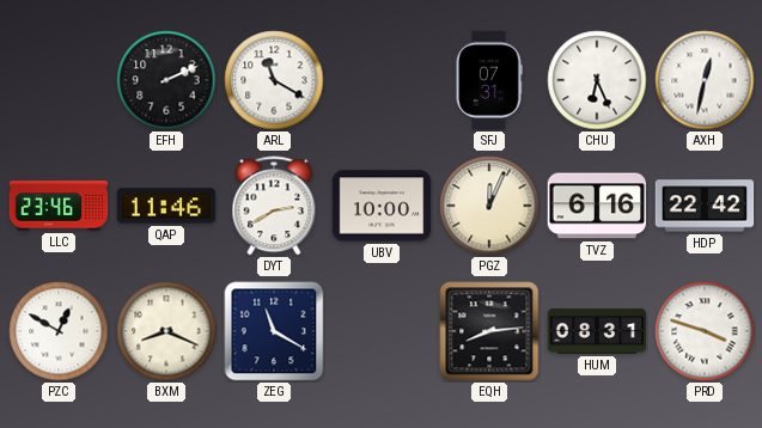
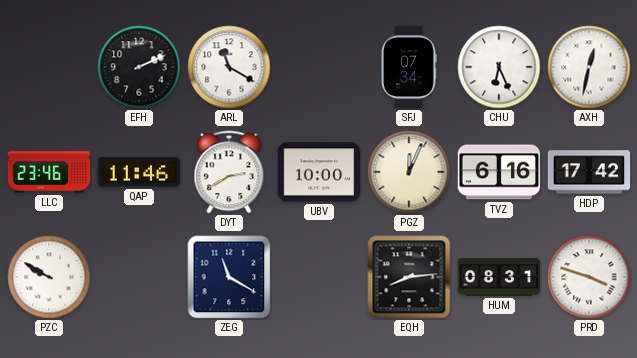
SFJ: 07:31 -> 07:34 (409, 67)
HDP: 22:42 -> 17:42 (589, 172)
PZC: 12:50 -> 9:50 (49, 277)
BXM: 8:19 -> none (166, 331)
